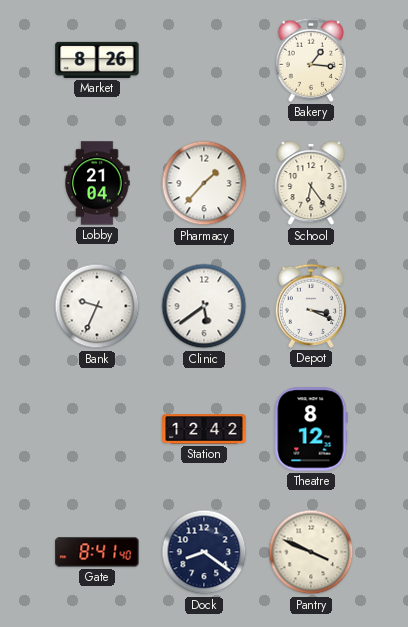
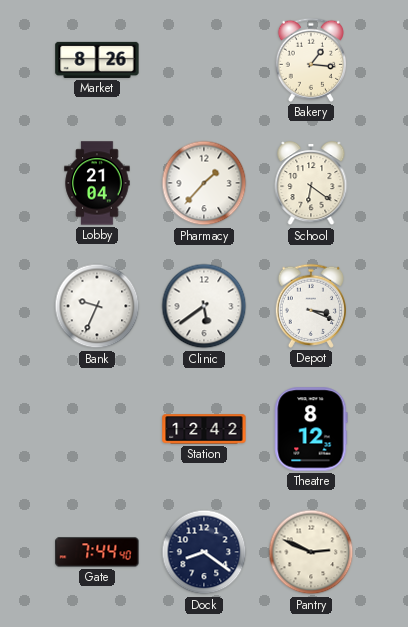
School: 6:24 -> 6:21 (311, 184)
Gate: 8:41 -> 7:44 (97, 552)
Pantry: 3:49 -> 2:49 (311, 552)
